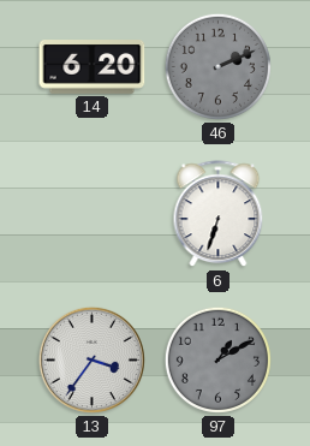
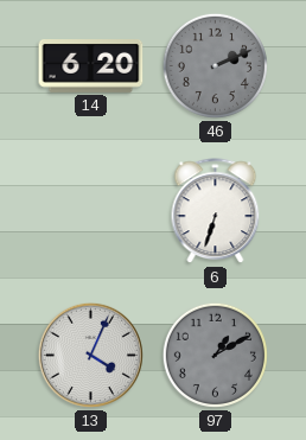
13: 3:36 -> 4:04 (90, 355)
